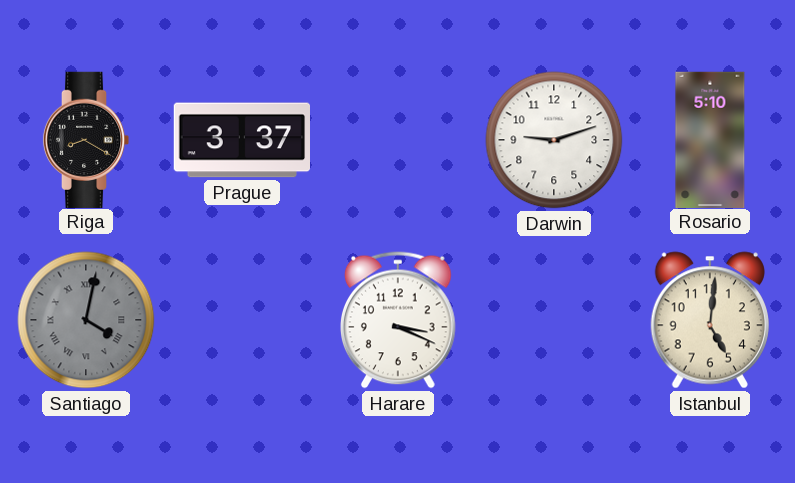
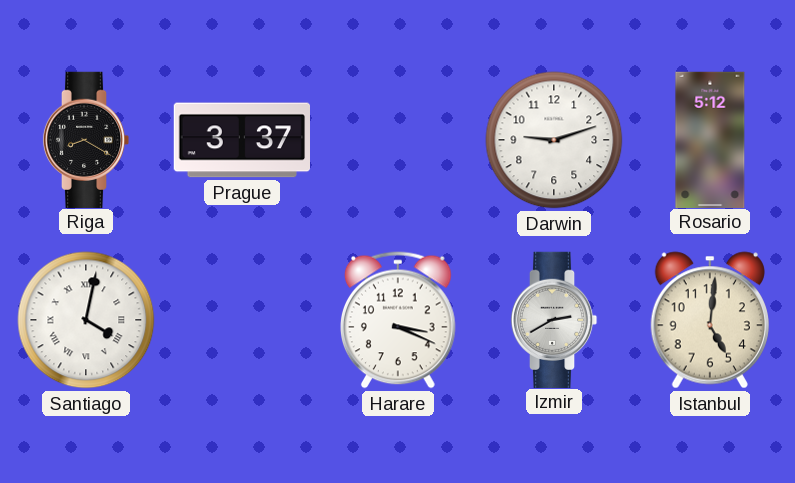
Rosario: 5:10 -> 5:12 (710, 139)
Santiago dial: grey -> white (86, 320)
Izmir: none -> 2:40 (554, 319)
